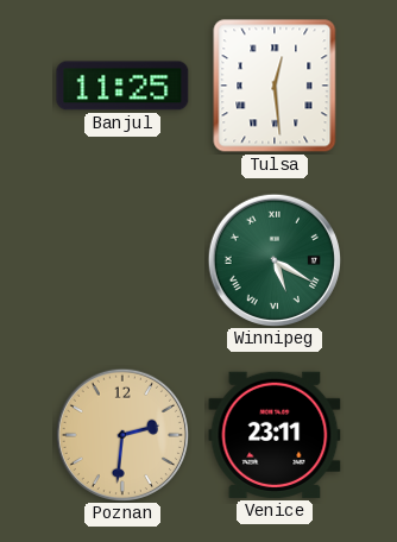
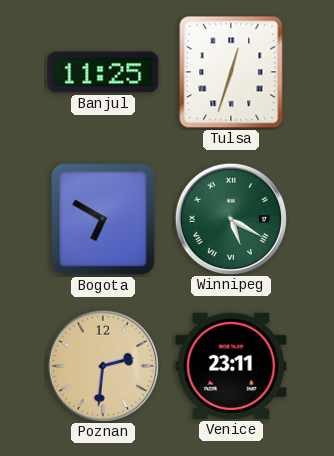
Tulsa: 12:29 -> 12:33 (231, 72)
Bogota: none -> 6:50 (103, 219)
